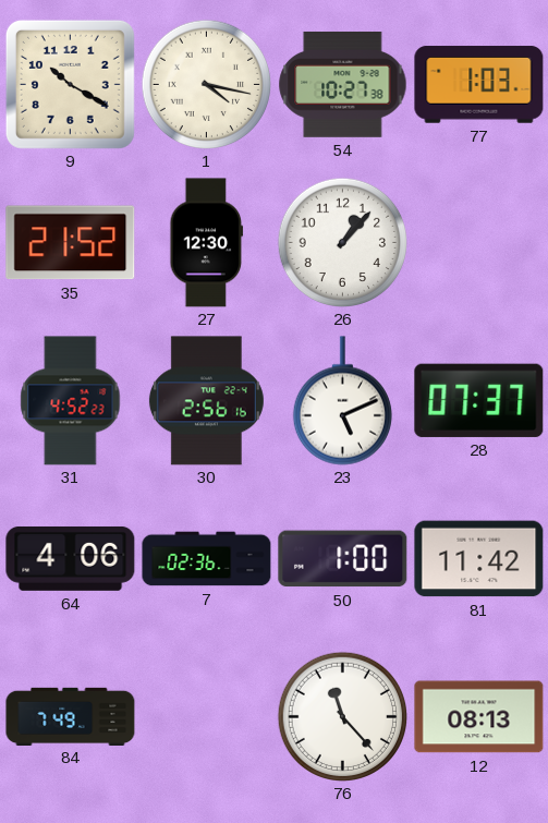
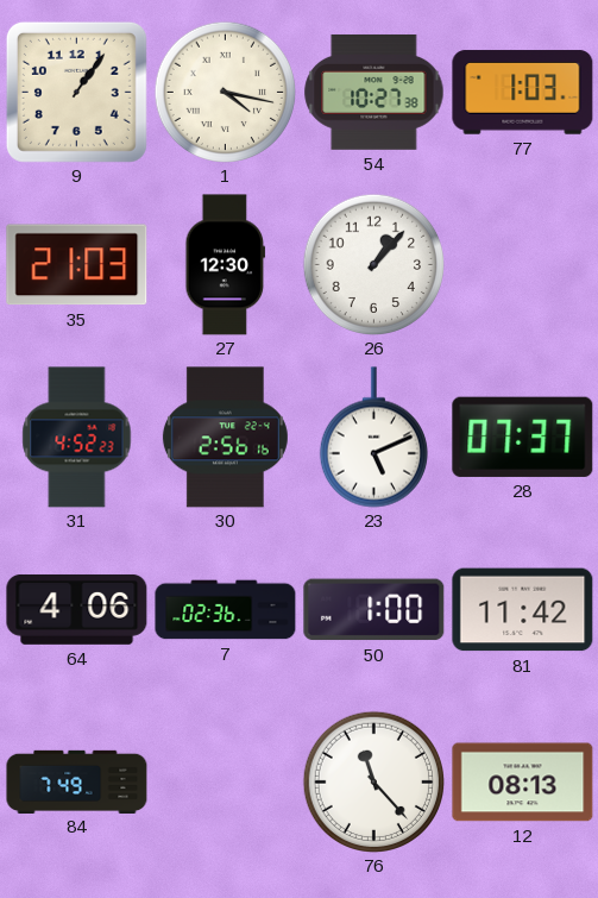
9: 10:20 -> 1:06 (76, 92)
35: 21:52 -> 21:03 (77, 265)
